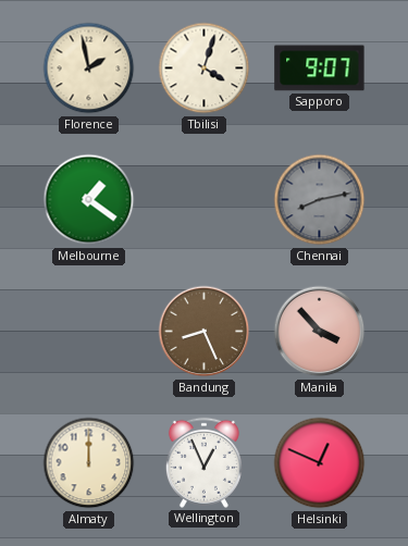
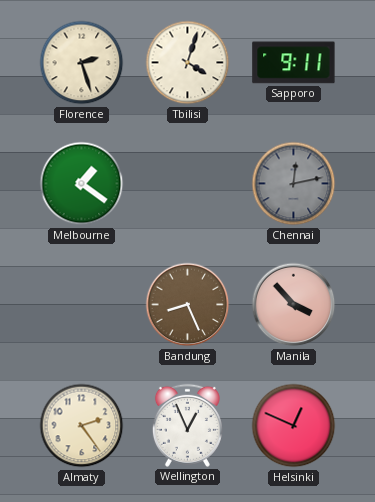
Florence: 1:58 -> 2:27 (82, 63)
Sapporo: 9:07 -> 9:11 (294, 63)
Chennai: 8:13 -> 12:13 (294, 184)
Almaty: 12:00 -> 2:24 (82, 426)
